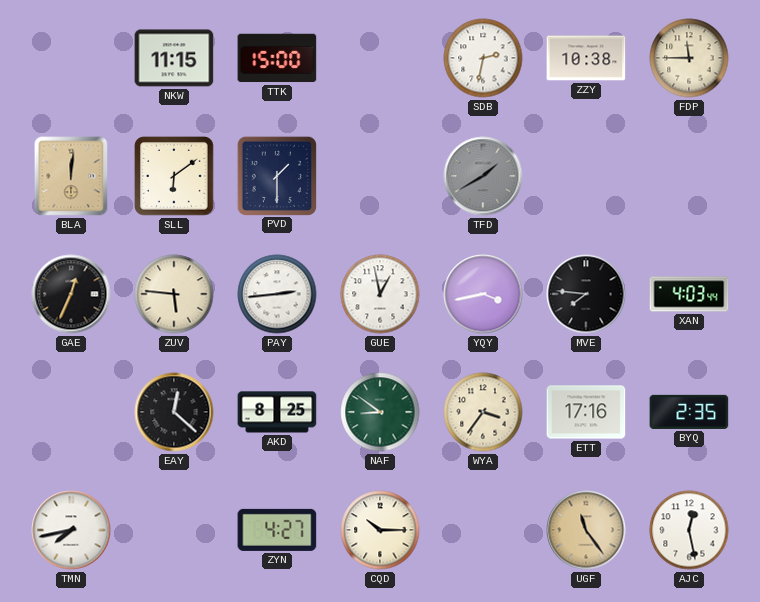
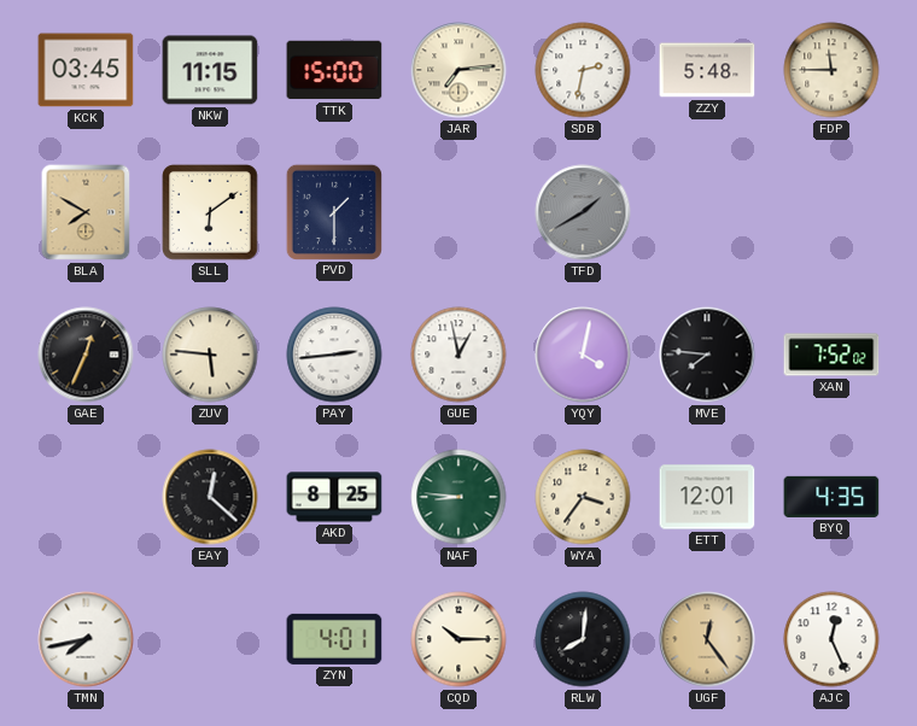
KCK: none -> 03:45 (86, 70)
JAR: none -> 7:14 (458, 70)
ZZY: 10:38 -> 5:48 (707, 70)
BLA: 12:01 -> 7:50 (86, 212)
YQY: 3:43 -> 4:02 (583, 355)
XAN: 4:03 -> 7:52 (831, 355)
NAF: 8:51 -> 8:46 (458, 497)
ETT: 17:16 -> 12:01 (707, 497)
BYQ: 2:35 -> 4:35 (831, 497)
ZYN: 4:27 -> 4:01 (334, 639)
RLW: none -> 8:01 (583, 639)
UGF: 11:24 -> 12:24 (707, 639)
AJC: 12:28 -> 12:26 (831, 639)
